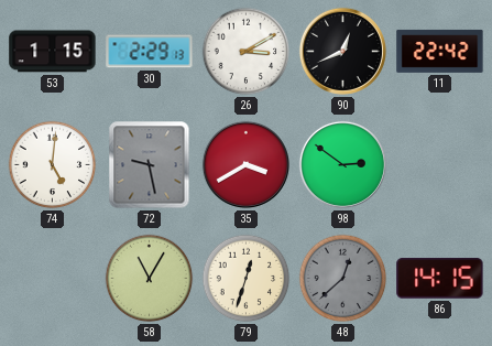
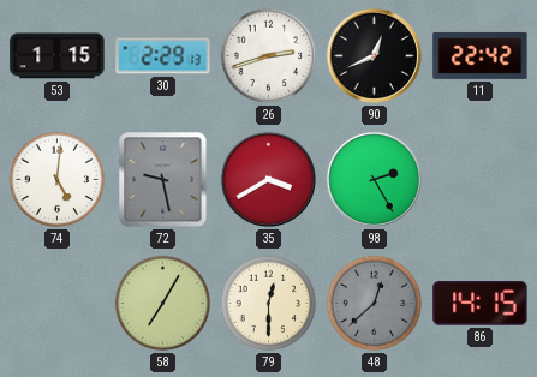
26: 3:10 -> 2:42 (269, 56)
98: 2:51 -> 2:25 (374, 179)
58: 11:05 -> 7:05 (163, 304)
79: 12:33 -> 12:30 (269, 304)
